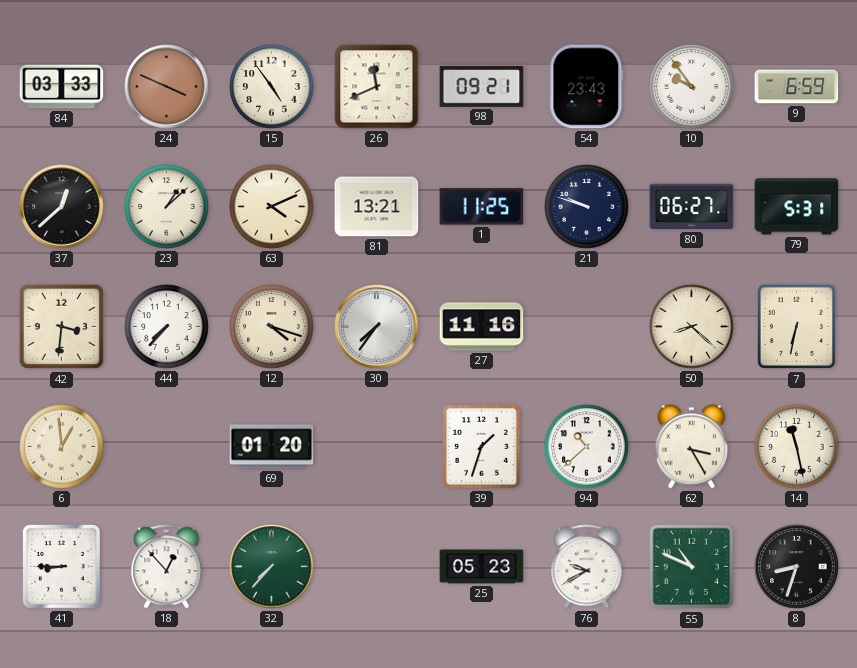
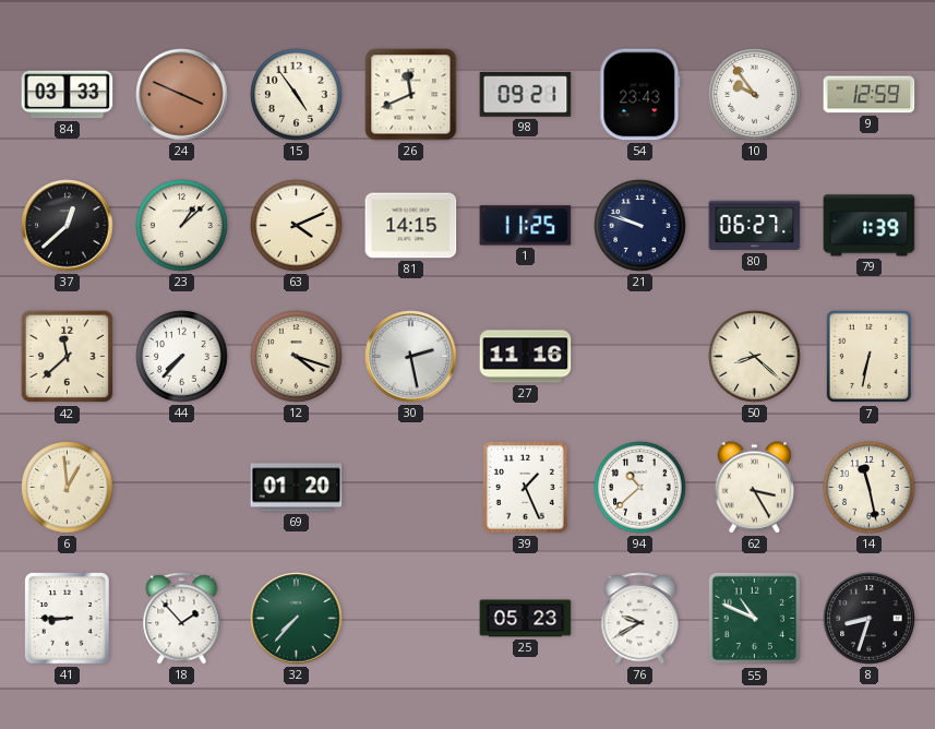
9: 6:59 -> 12:59 (870, 95)
81: 13:21 -> 14:15 (411, 226)
79: 5:31 -> 1:39 (870, 226)
42: 3:31 -> 11:38 (68, 357)
30: 7:36 -> 2:28 (411, 357)
39: 1:33 -> 1:26 (526, 488)
18: 12:53 -> 1:53 (182, 619)
